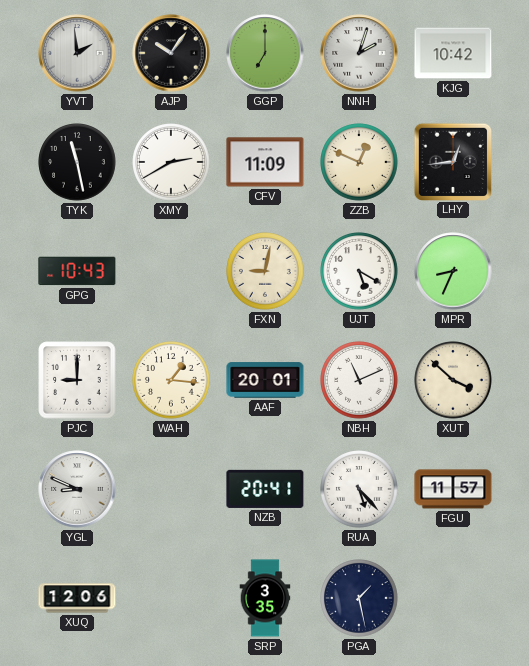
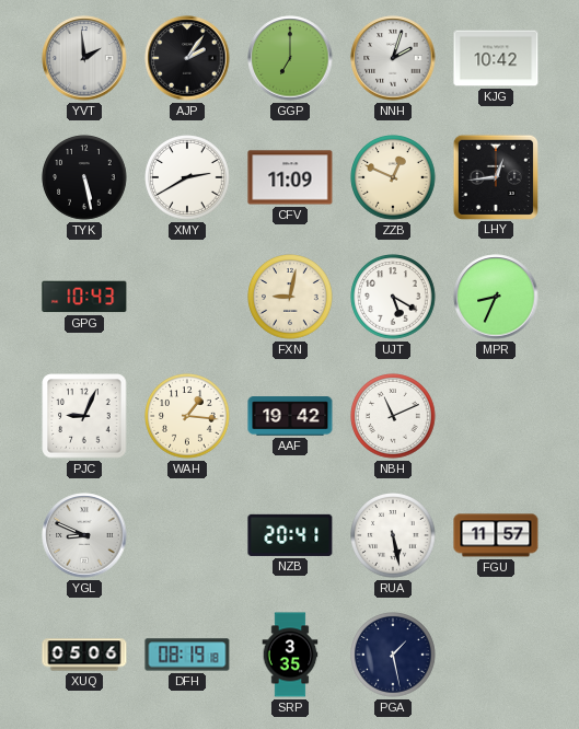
AJP: 10:06 -> 2:06 (187, 58)
TYK: 11:28 -> 5:28 (84, 177)
PJC: 9:00 -> 9:04 (84, 416)
AAF: 20:01 -> 19:42 (290, 416)
XUT: 3:52 -> none (453, 380)
RUA: 5:23 -> 5:28 (393, 535)
XUQ: 12:06 -> 05:06 (84, 655)
DFH: none -> 08:19 (187, 655)
